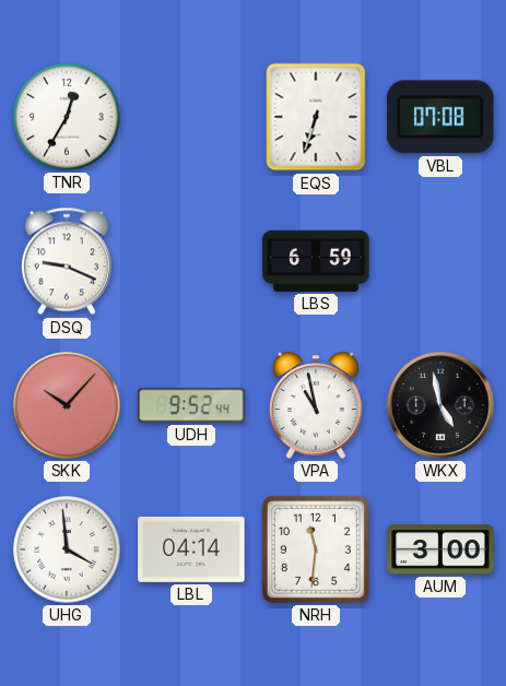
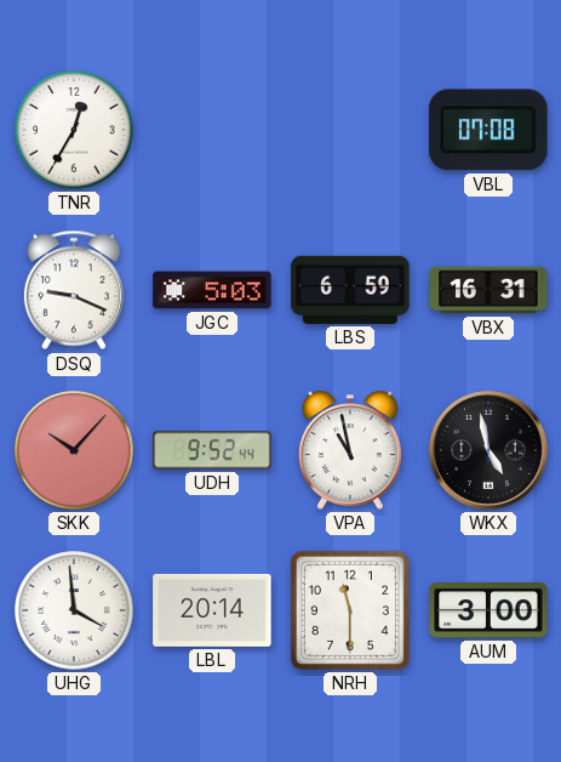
EQS: 6:33 -> none (316, 117)
JGC: none -> 5:03 (212, 290)
VBX: none -> 16:31 (488, 290)
LBL: 04:14 -> 20:14 (212, 610)
NRH: 11:31 -> 11:30 (350, 610)
